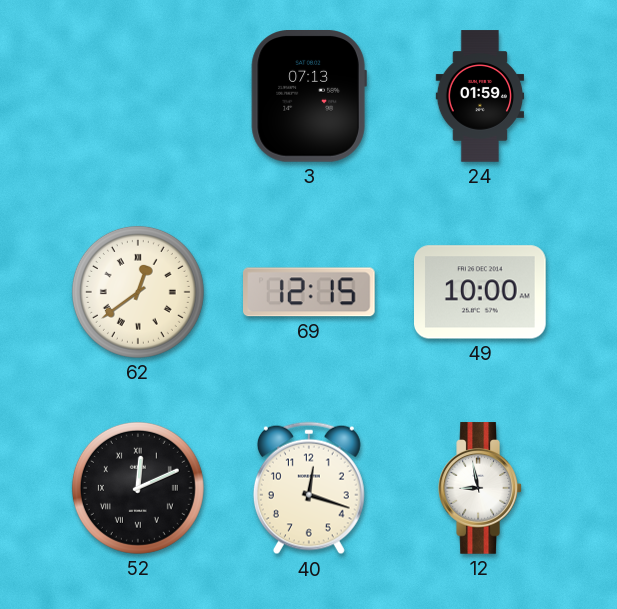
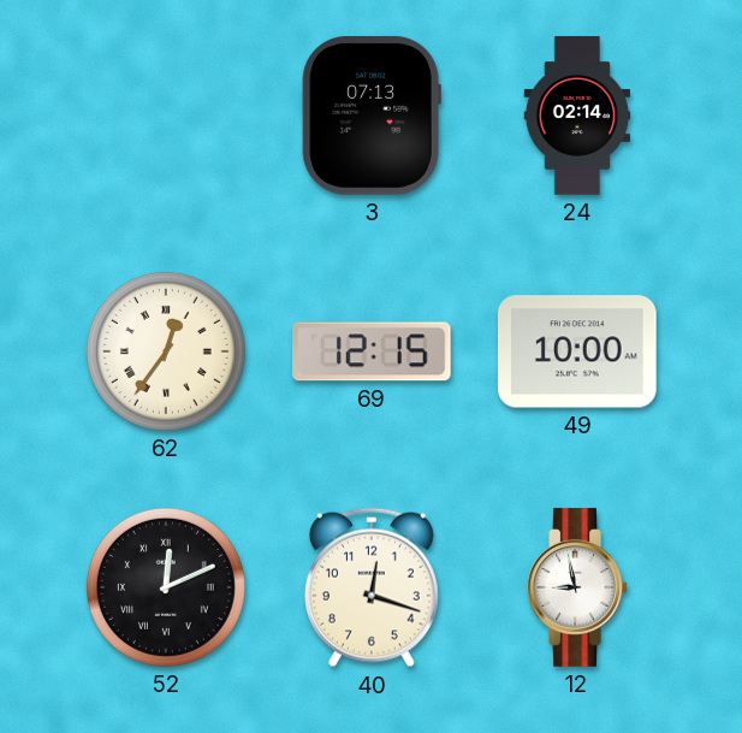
24: 01:59 -> 02:14 (577, 116)
62: 12:39 -> 12:36 (166, 351)
